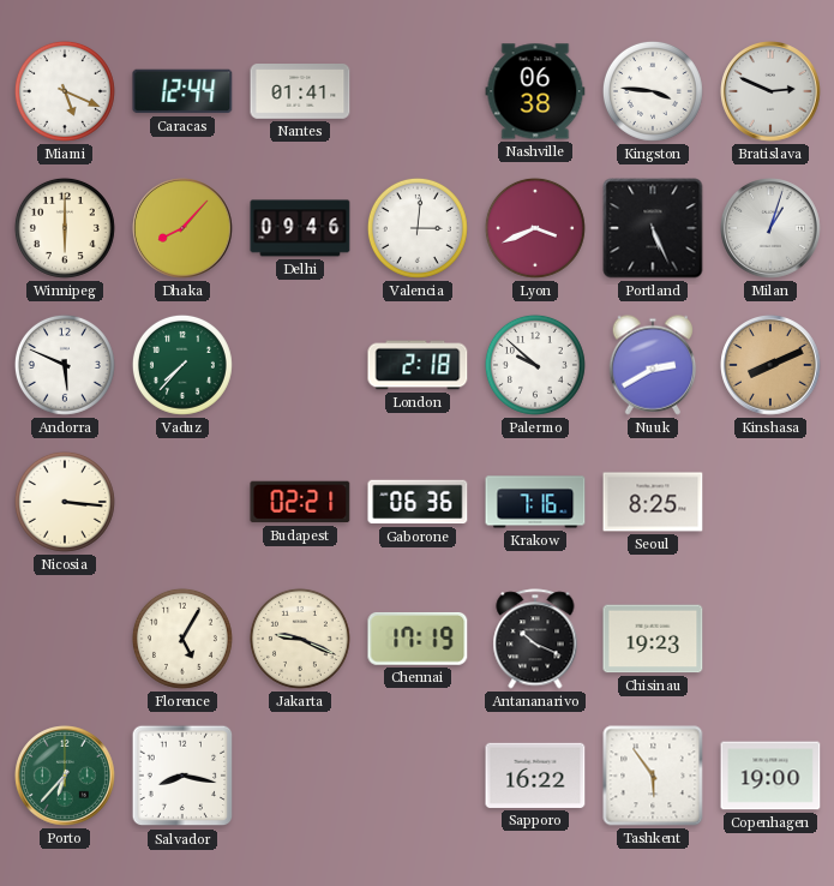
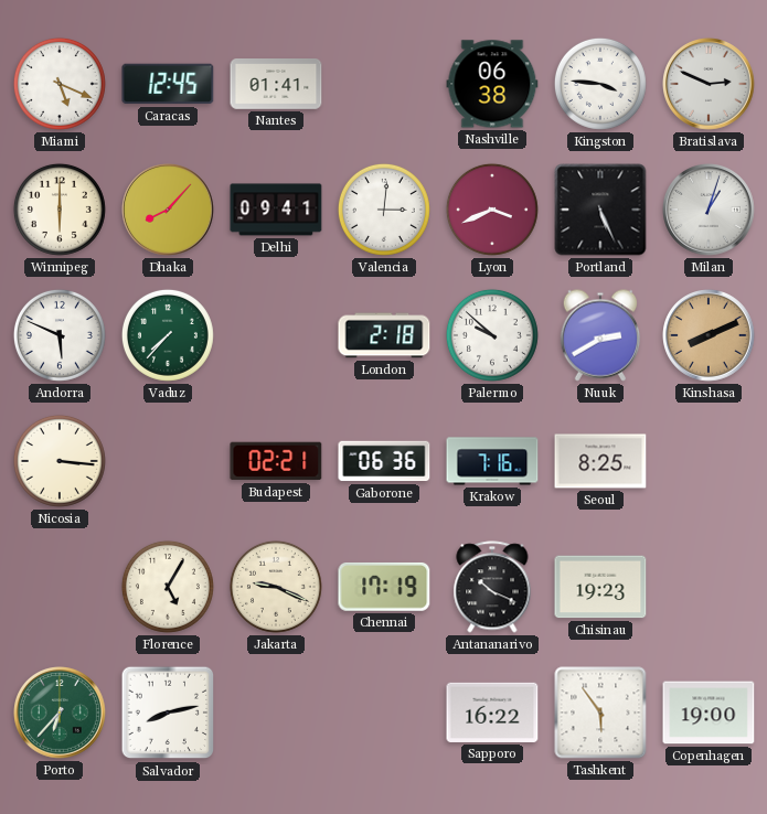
Caracas: 12:44 -> 12:45 (168, 84)
Delhi: 09:46 -> 09:41 (276, 210)
Salvador: 8:17 -> 8:13 (168, 713)
